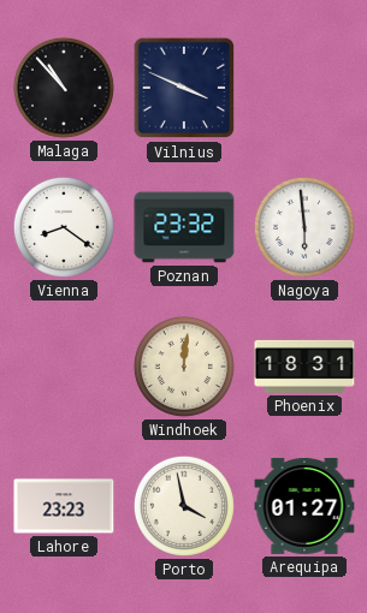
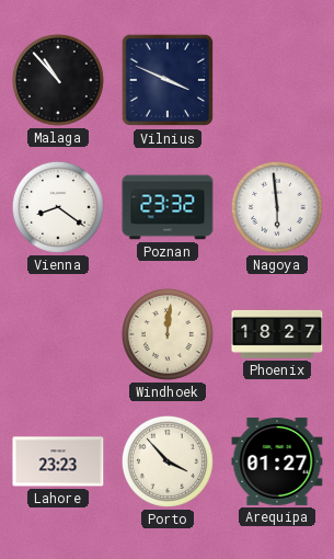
Phoenix: 18:31 -> 18:27 (277, 334)
Porto: 3:58 -> 3:53 (168, 461)
